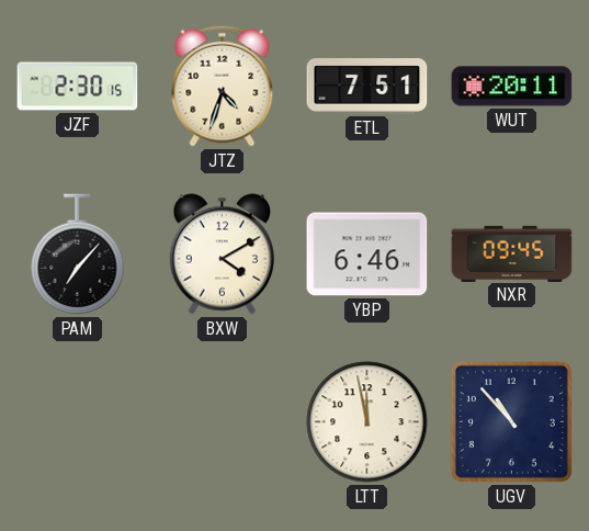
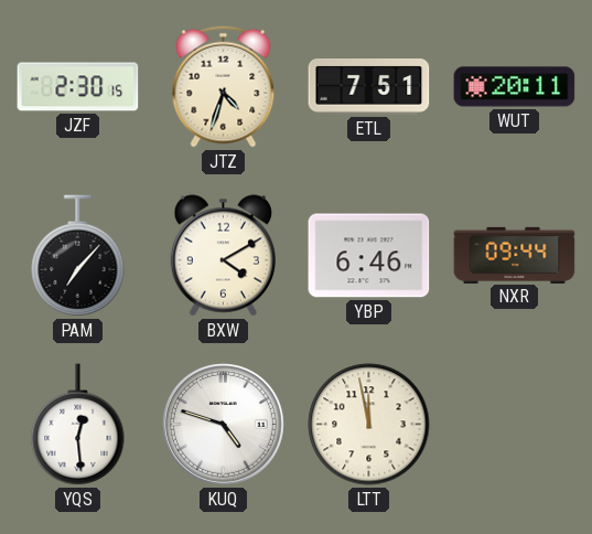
NXR: 09:45 -> 09:44 (515, 255)
YQS: none -> 12:29 (78, 425)
KUQ: none -> 4:48 (223, 424)
UGV: 10:53 -> none (511, 421)
